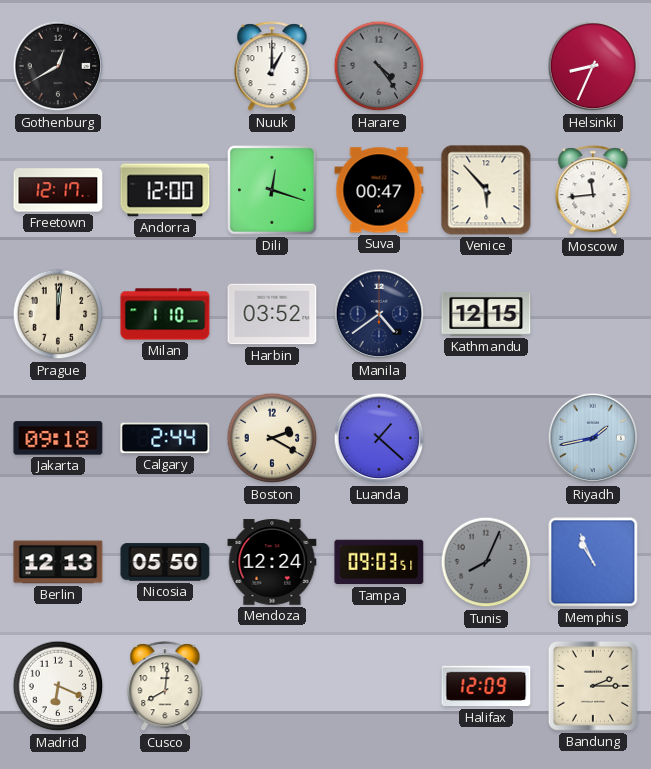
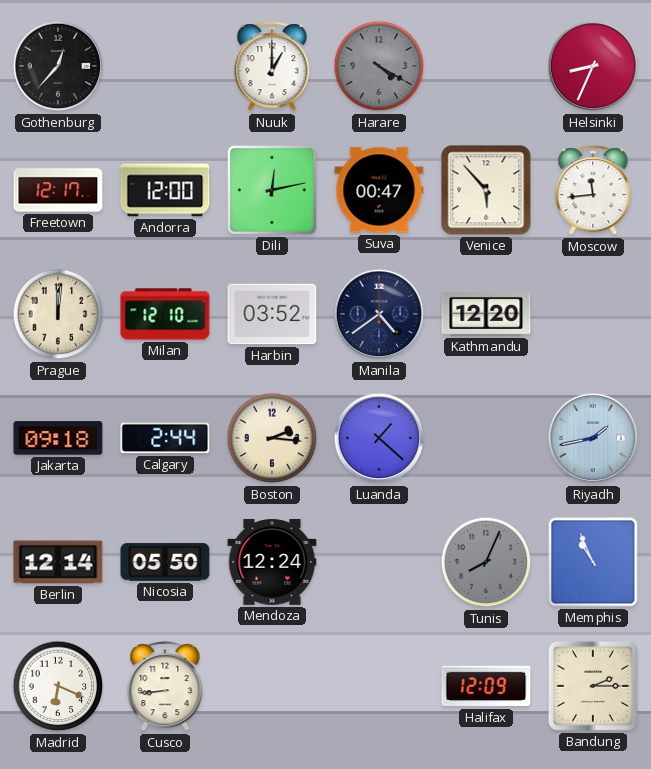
Gothenburg: 12:40 -> 12:37 (58, 66)
Harare: 4:24 -> 4:20 (379, 66)
Dili: 12:18 -> 12:13 (272, 190)
Milan: 1:10 -> 12:10 (165, 314)
Kathmandu: 12:15 -> 12:20 (486, 315)
Boston: 2:20 -> 2:16 (272, 438)
Berlin: 12:13 -> 12:14 (58, 562)
Tampa: 09:03 -> none (379, 562)
Cusco: 8:01 -> 8:44 (165, 687)
